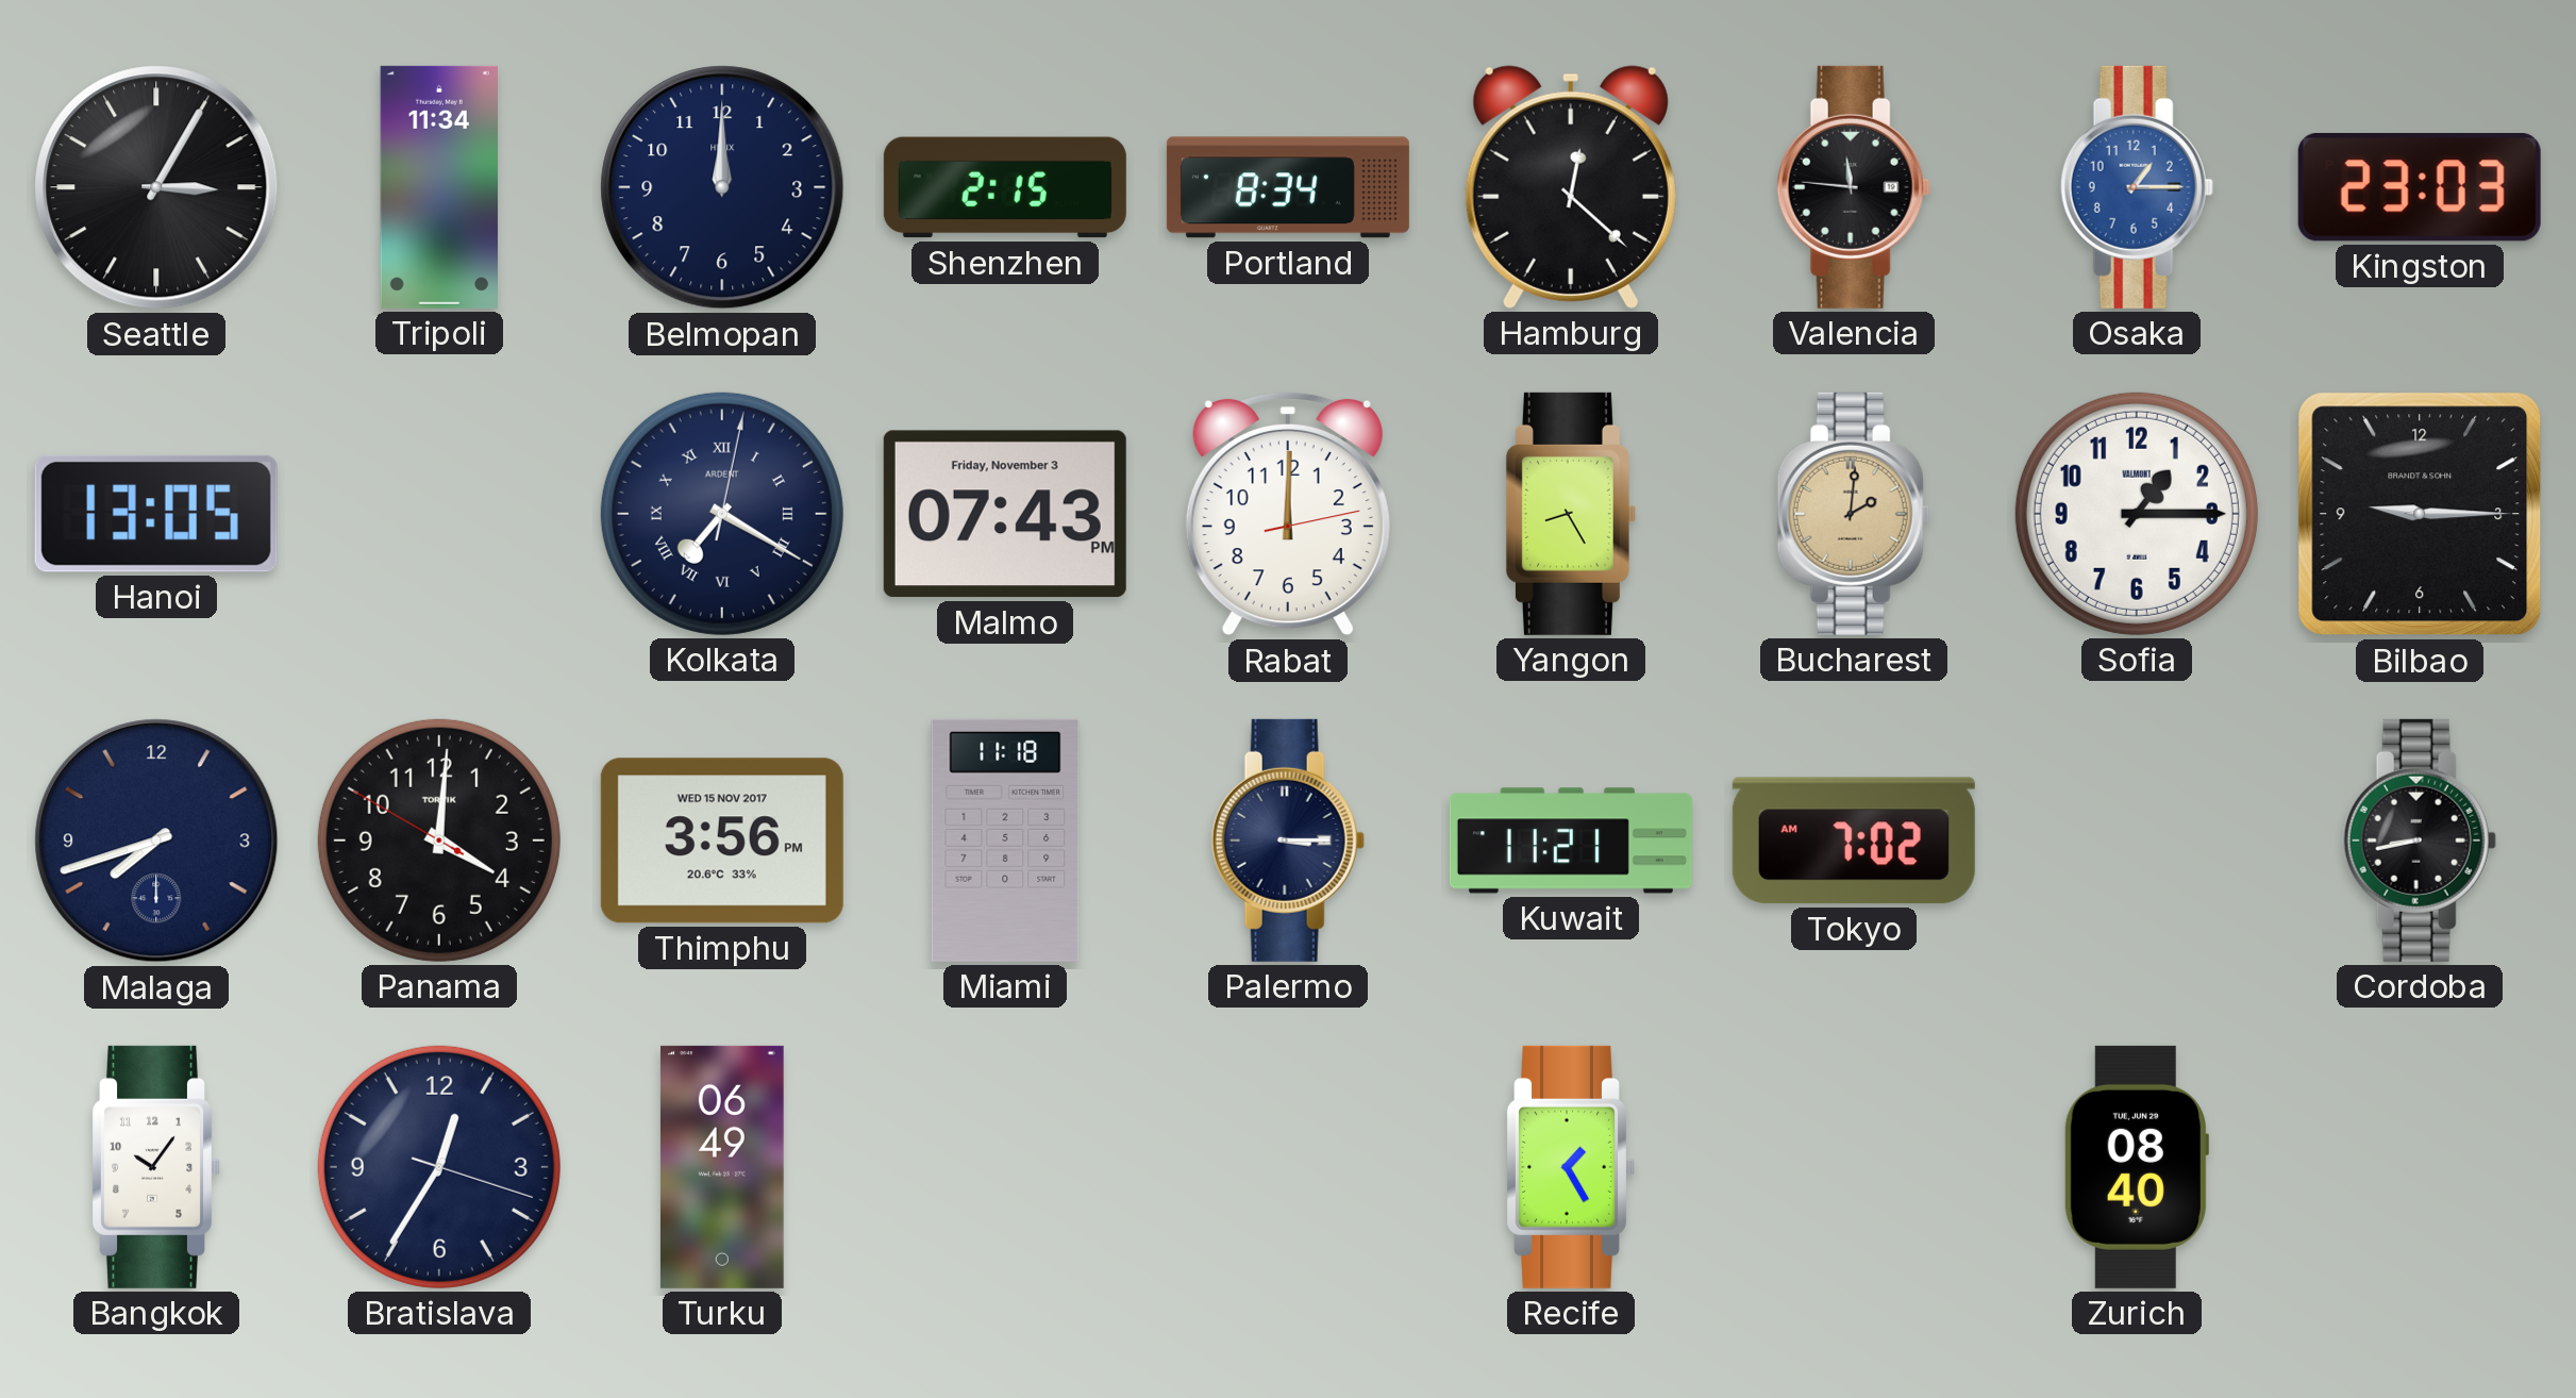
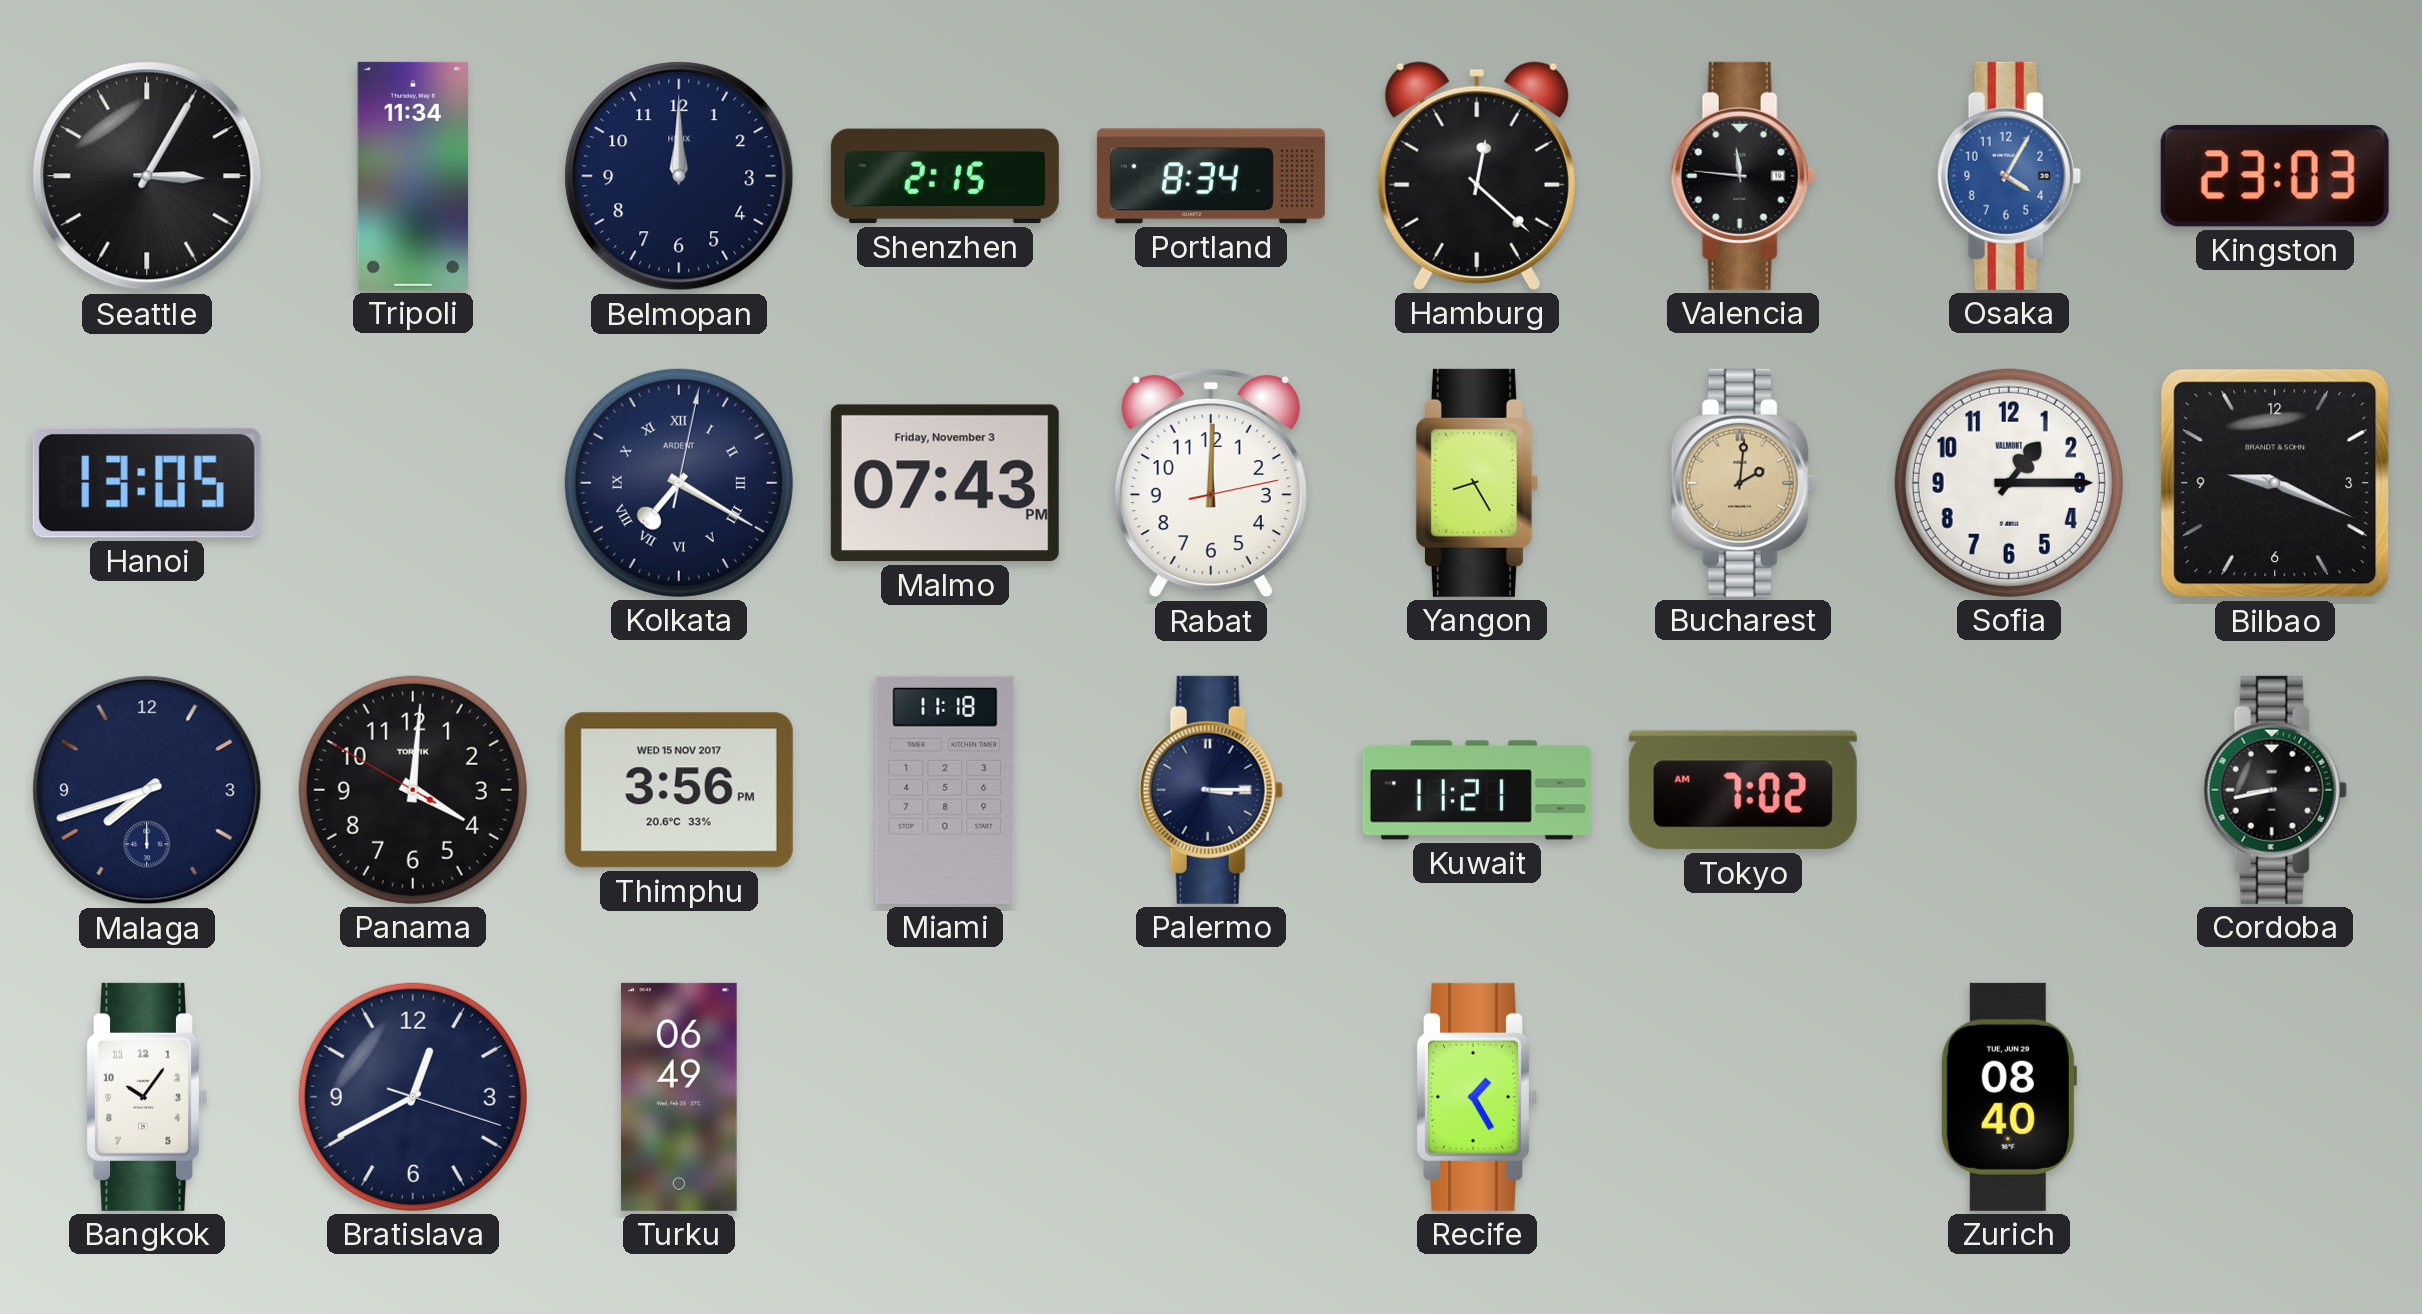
Osaka: 1:15 -> 4:05 (2009, 176)
Bilbao: 9:15 -> 9:19 (2275, 483)
Bratislava: 12:35 -> 12:40 (413, 1097)
